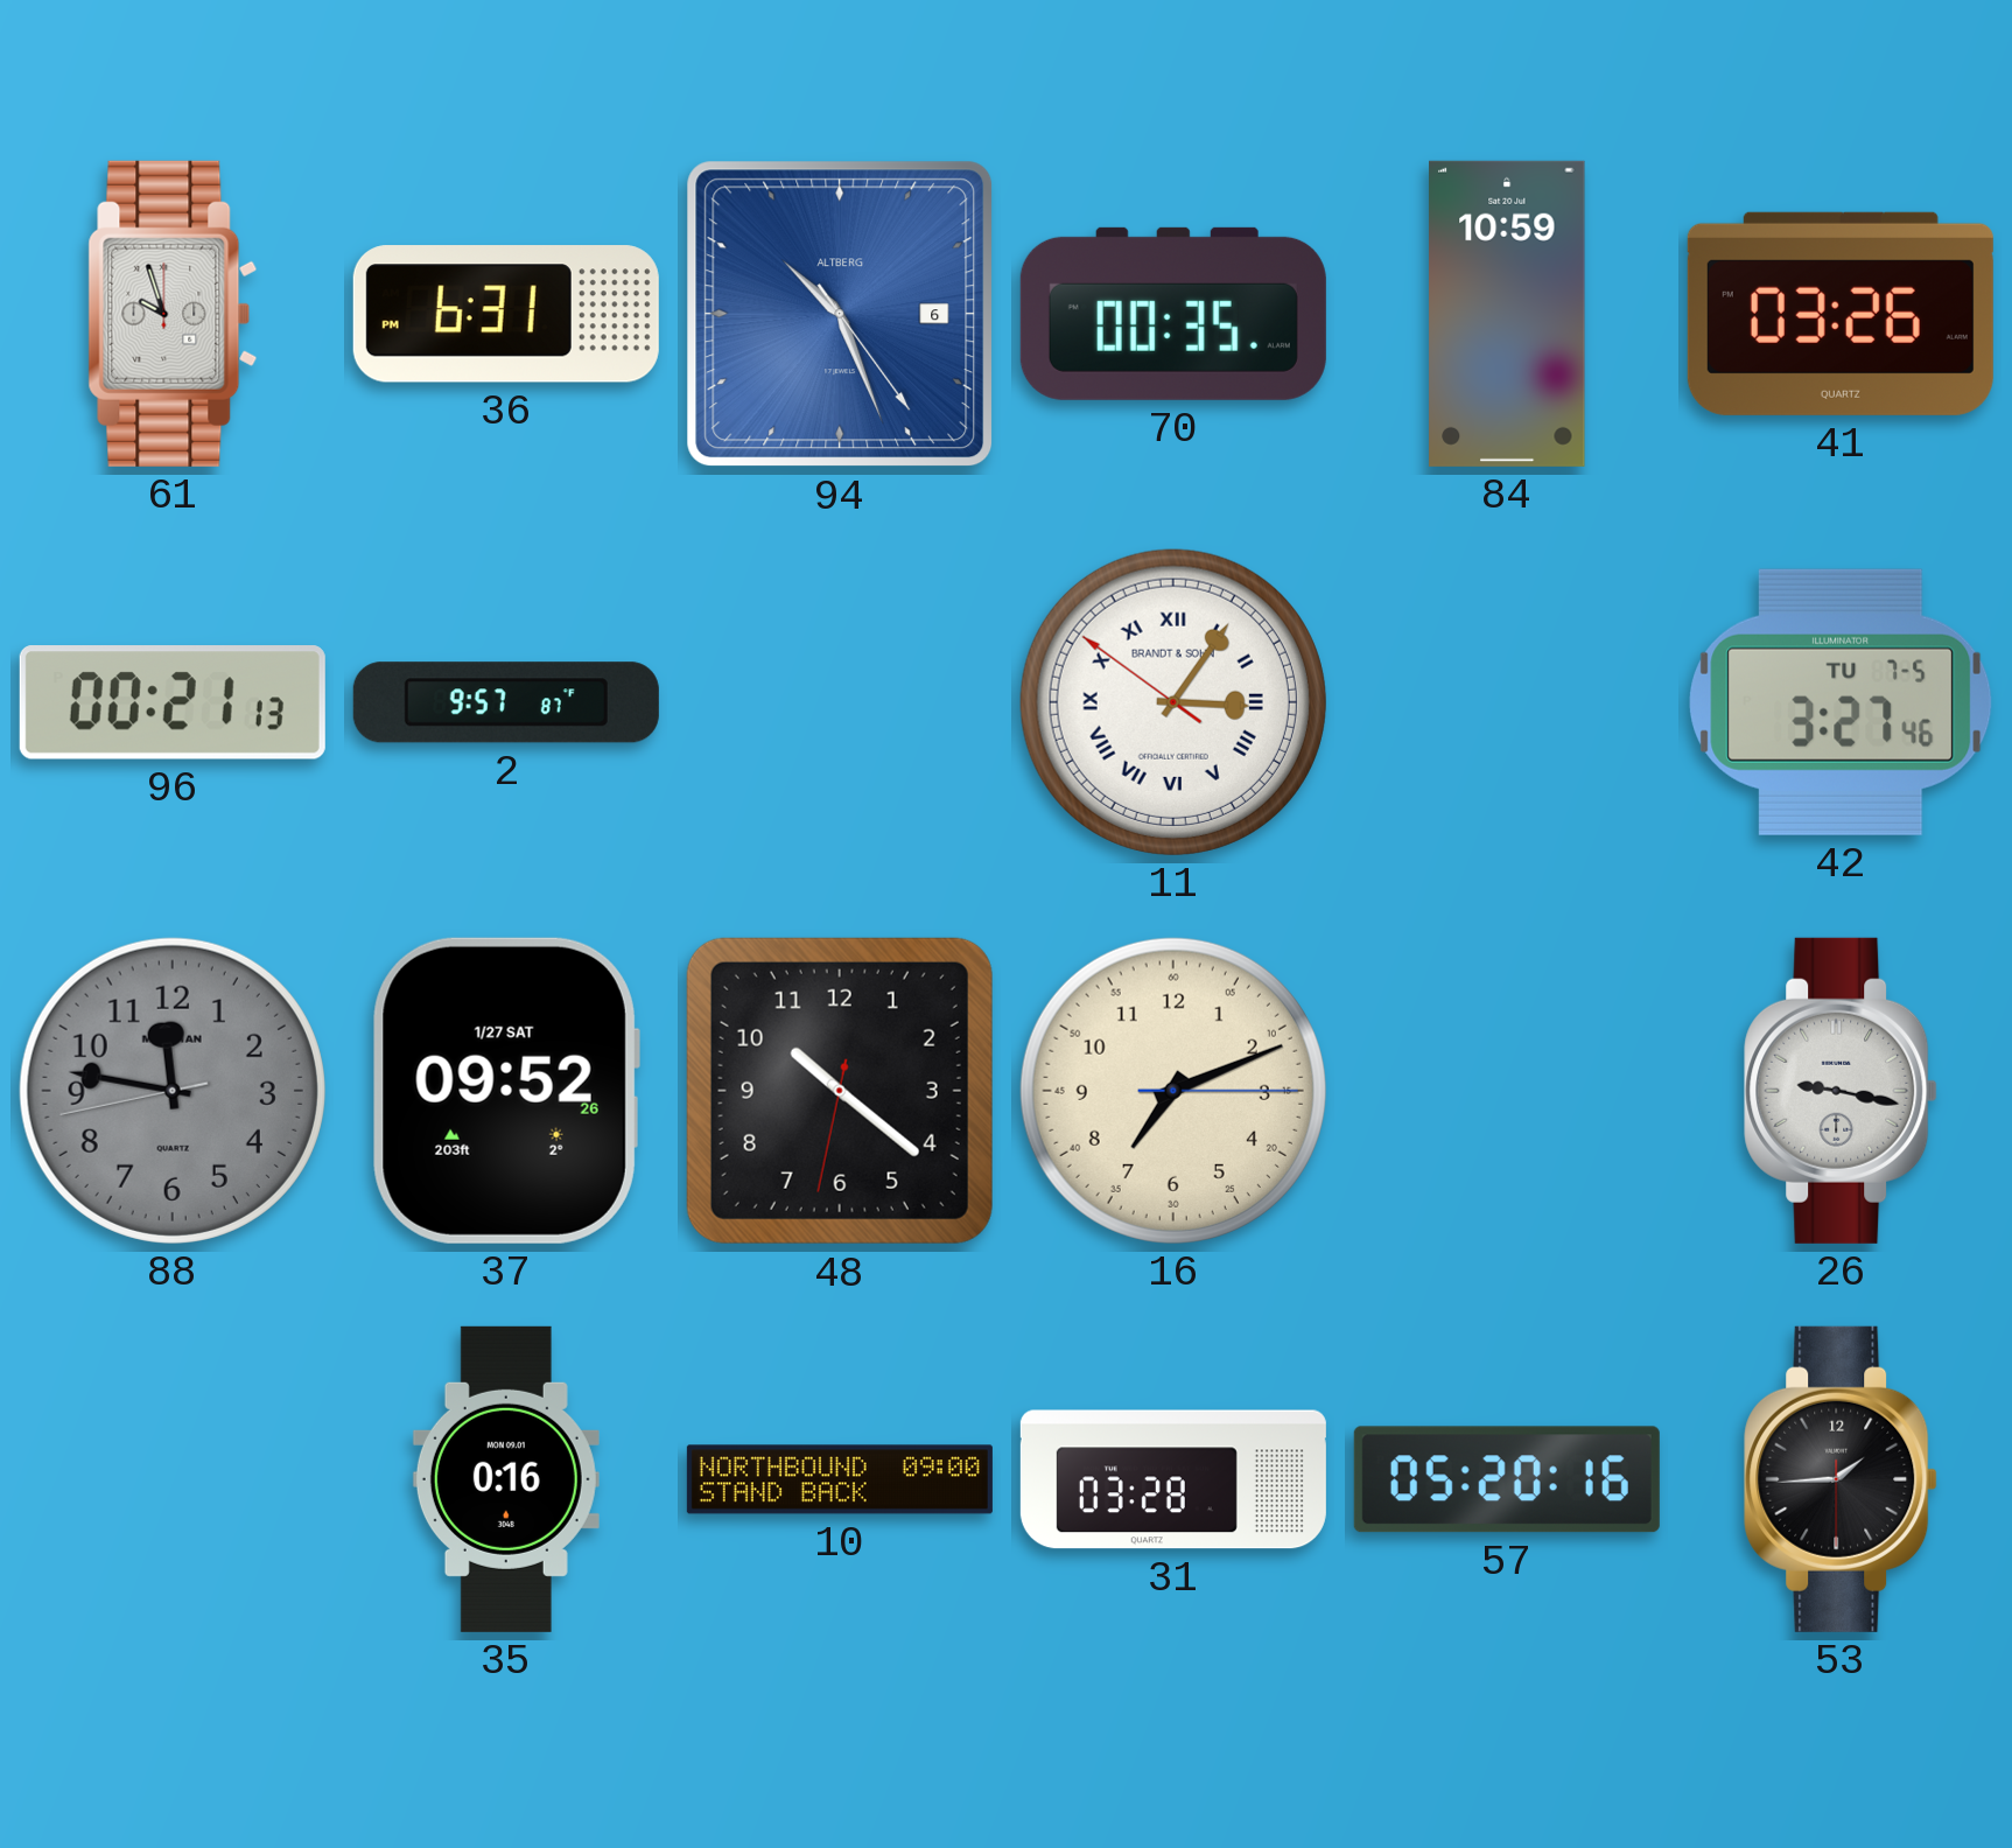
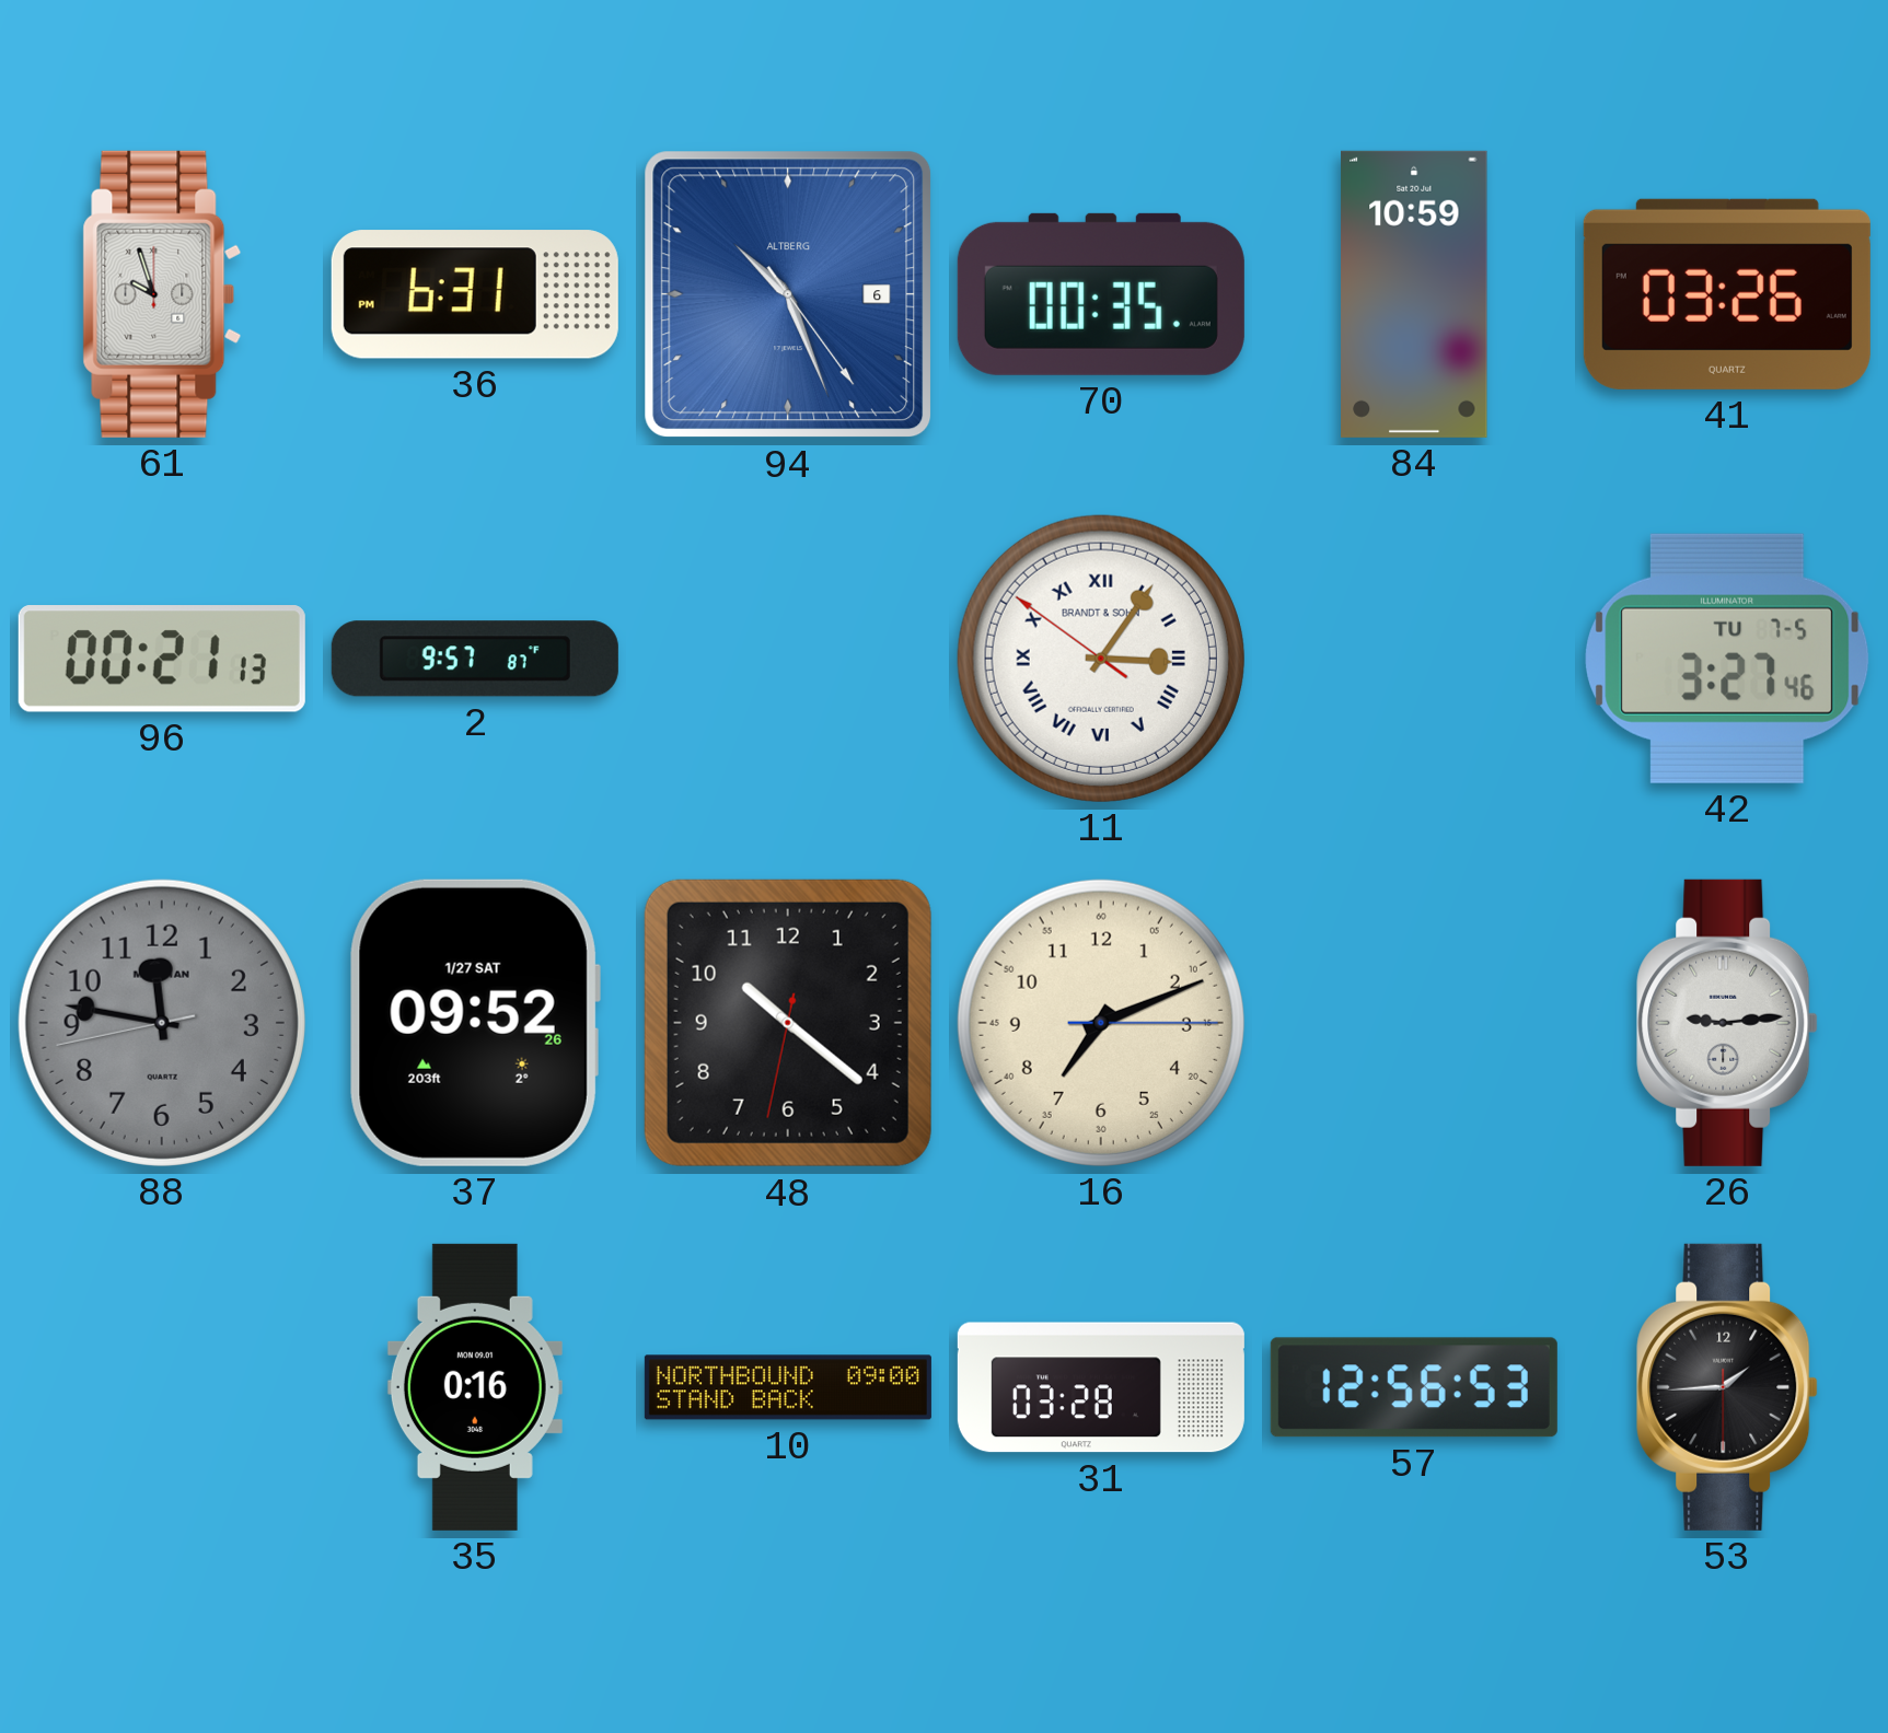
26: 9:17 -> 9:14 (1727, 1023)
57: 05:20 -> 12:56 (1414, 1387)
